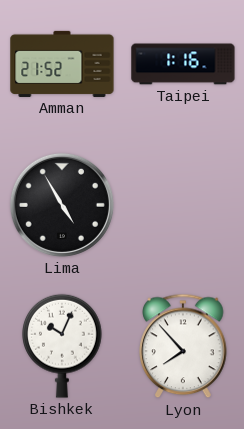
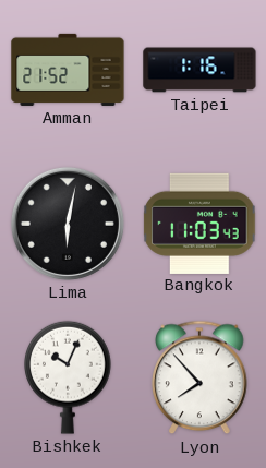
Lima: 4:55 -> 6:02 (68, 224)
Bangkok: none -> 11:03 (199, 223)
